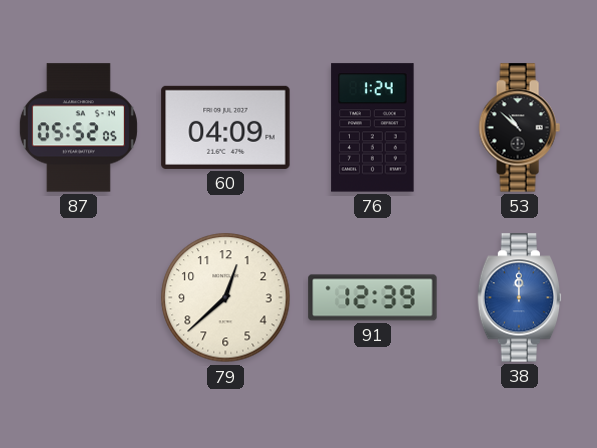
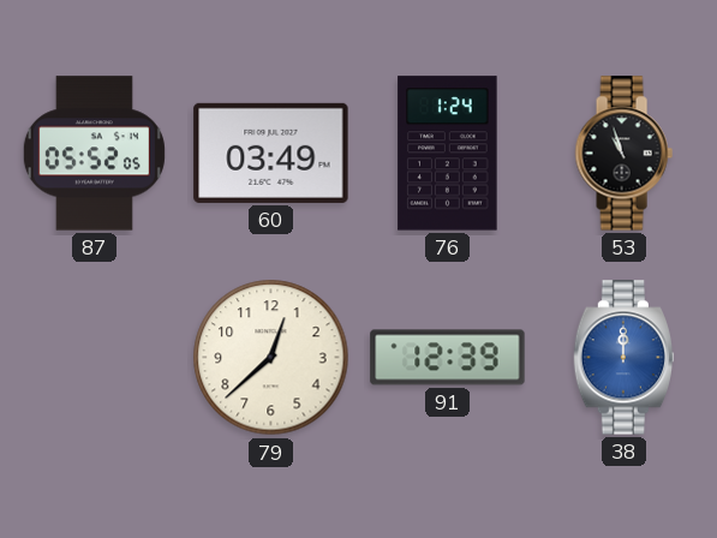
60: 04:09 -> 03:49 (271, 153)
53: 10:52 -> 10:57 (623, 154)
